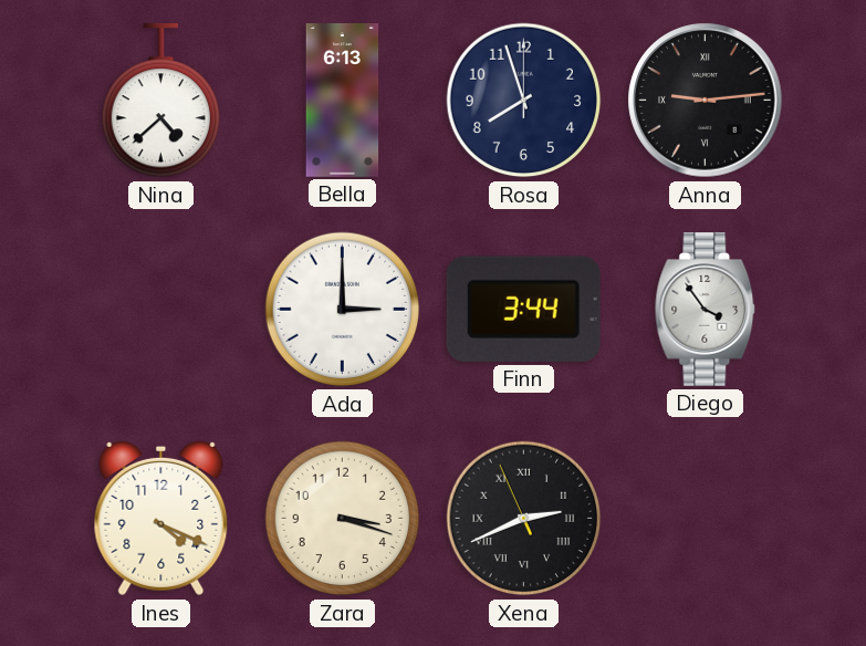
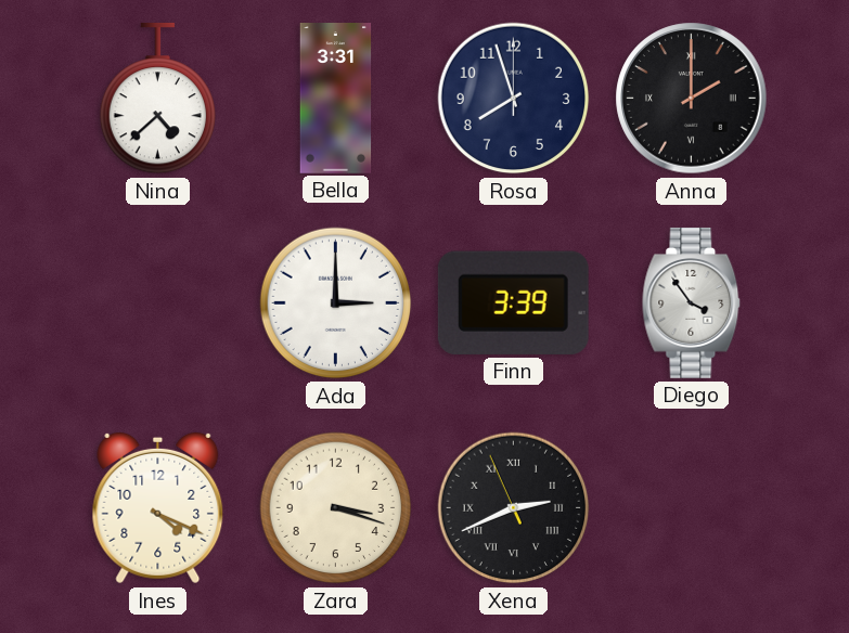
Bella: 6:13 -> 3:31 (336, 99)
Anna: 9:14 -> 2:00 (692, 99)
Finn: 3:44 -> 3:39 (513, 302)
